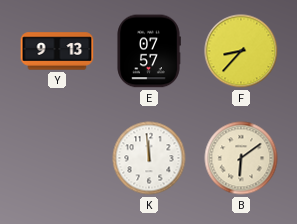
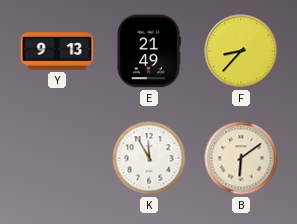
E: 07:57 -> 21:49 (149, 51)
K: 11:59 -> 11:55 (149, 158)
